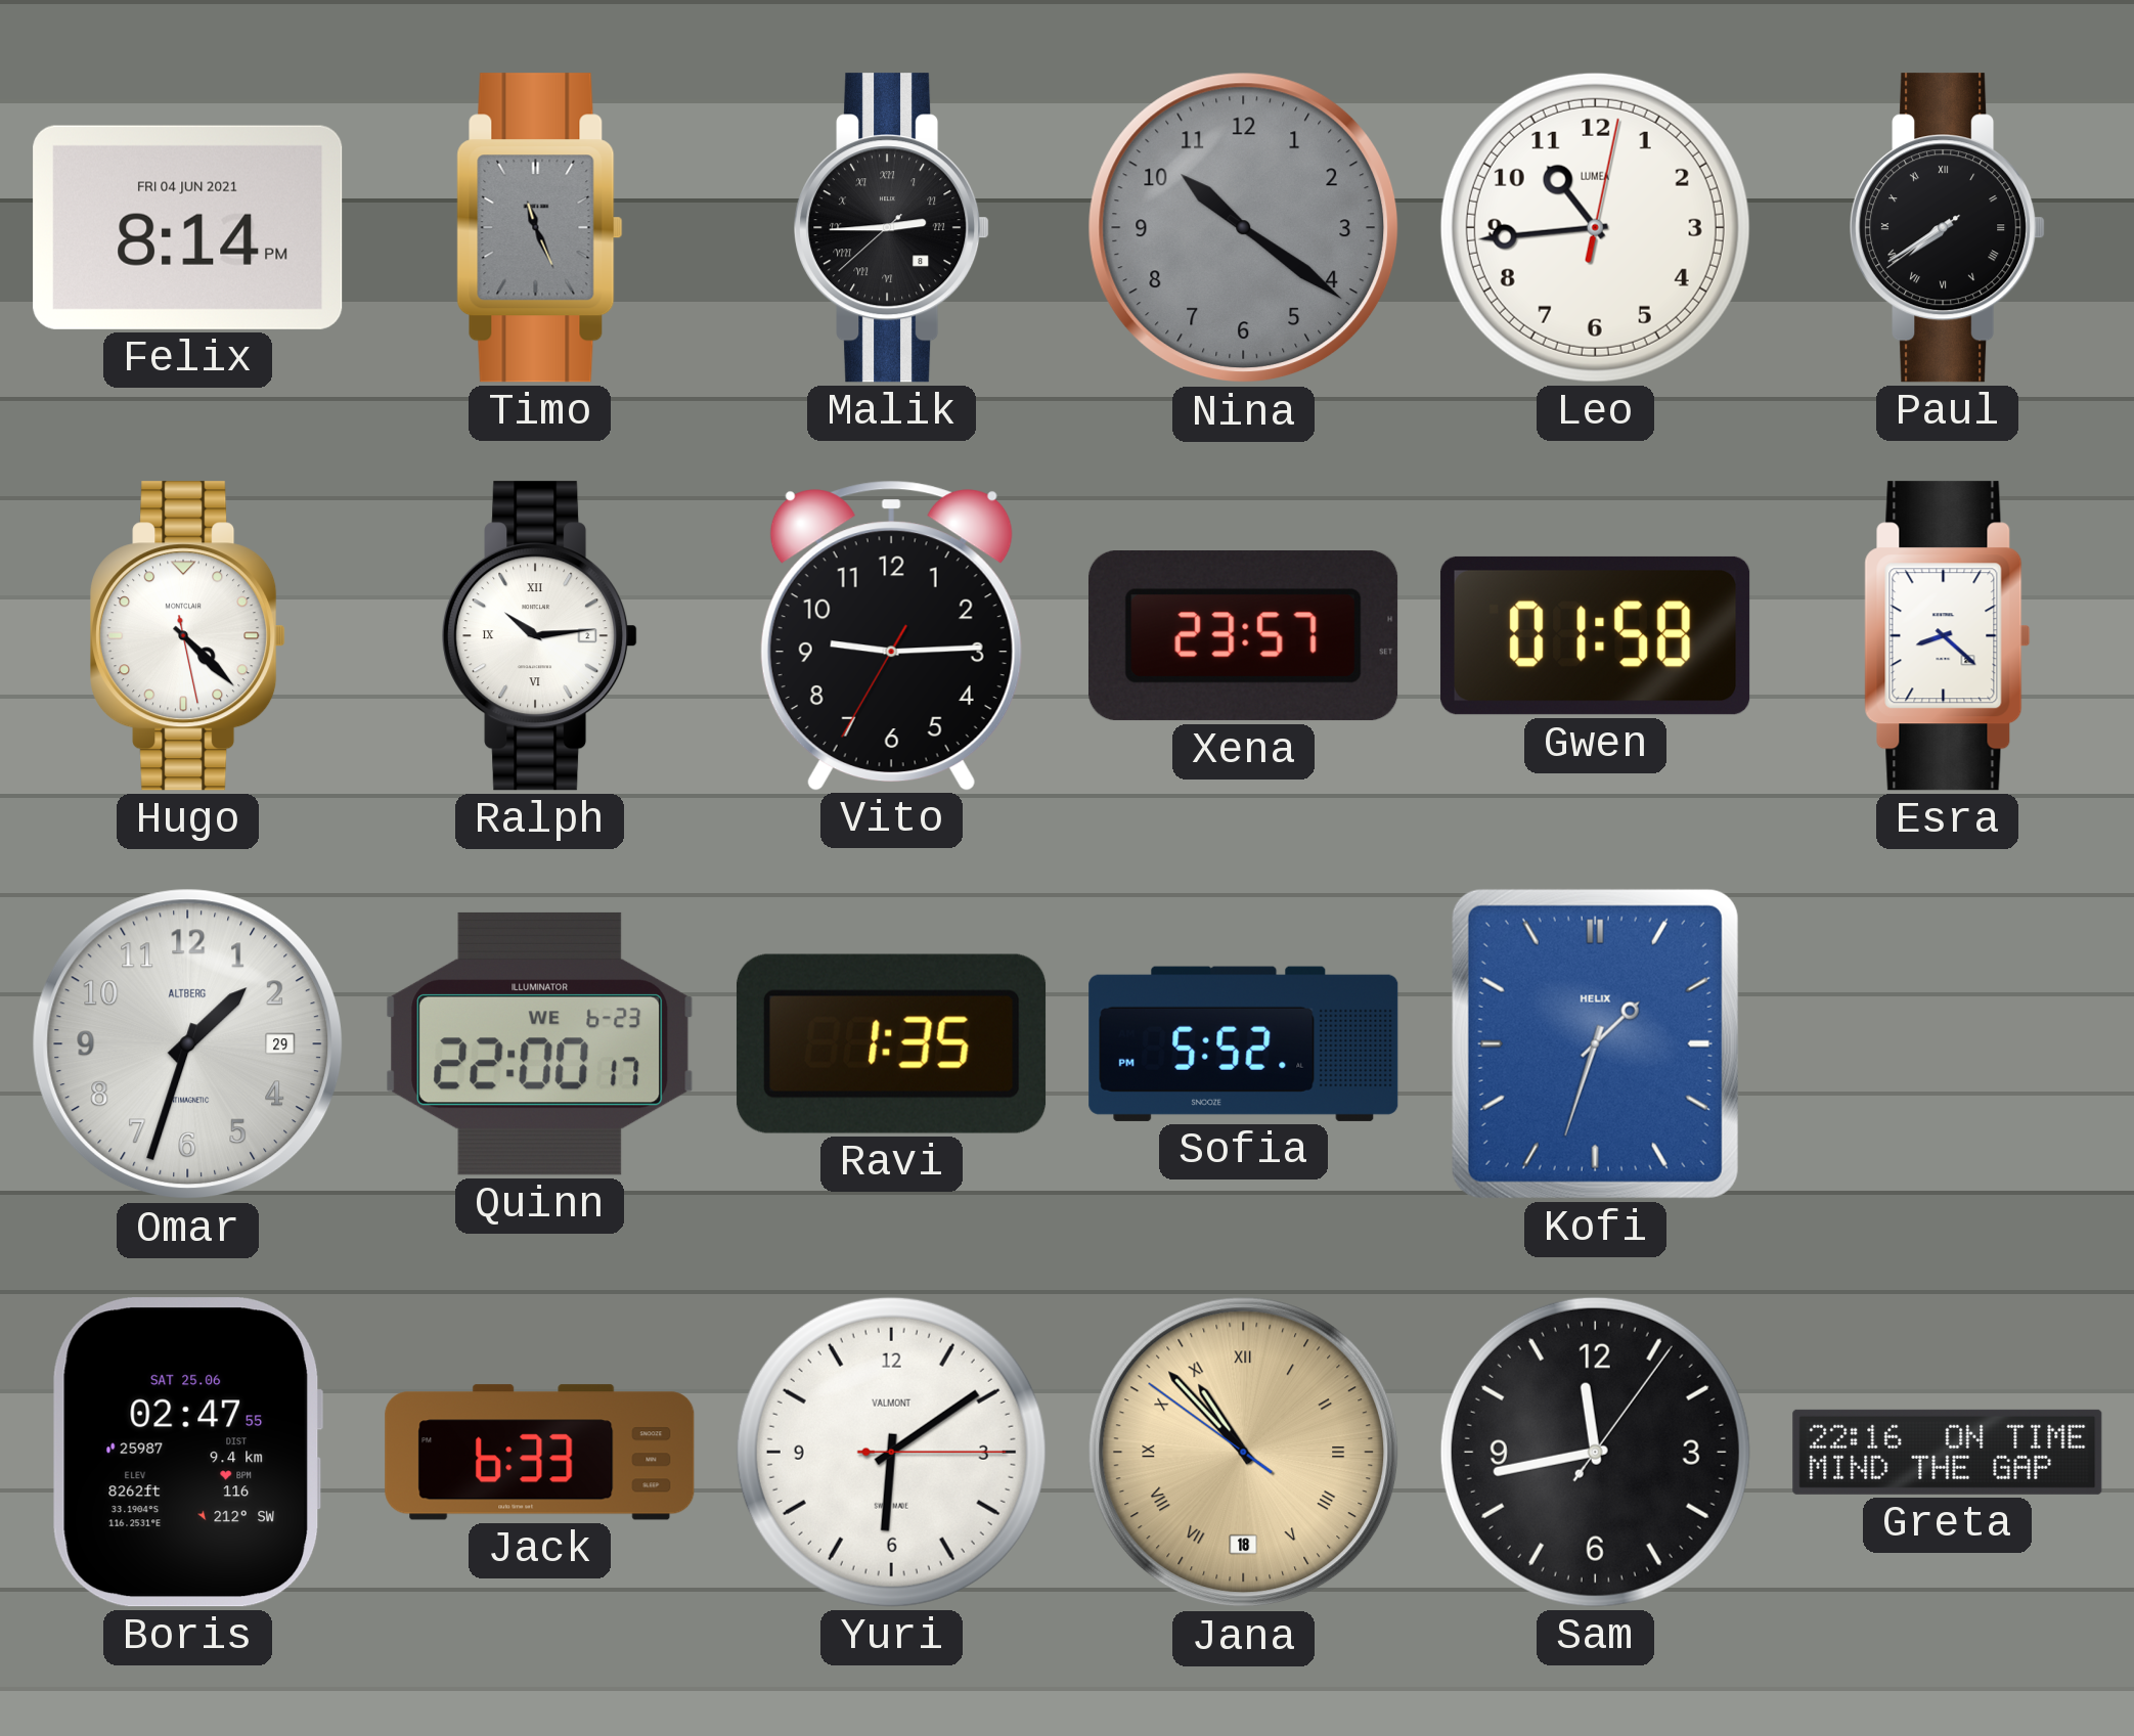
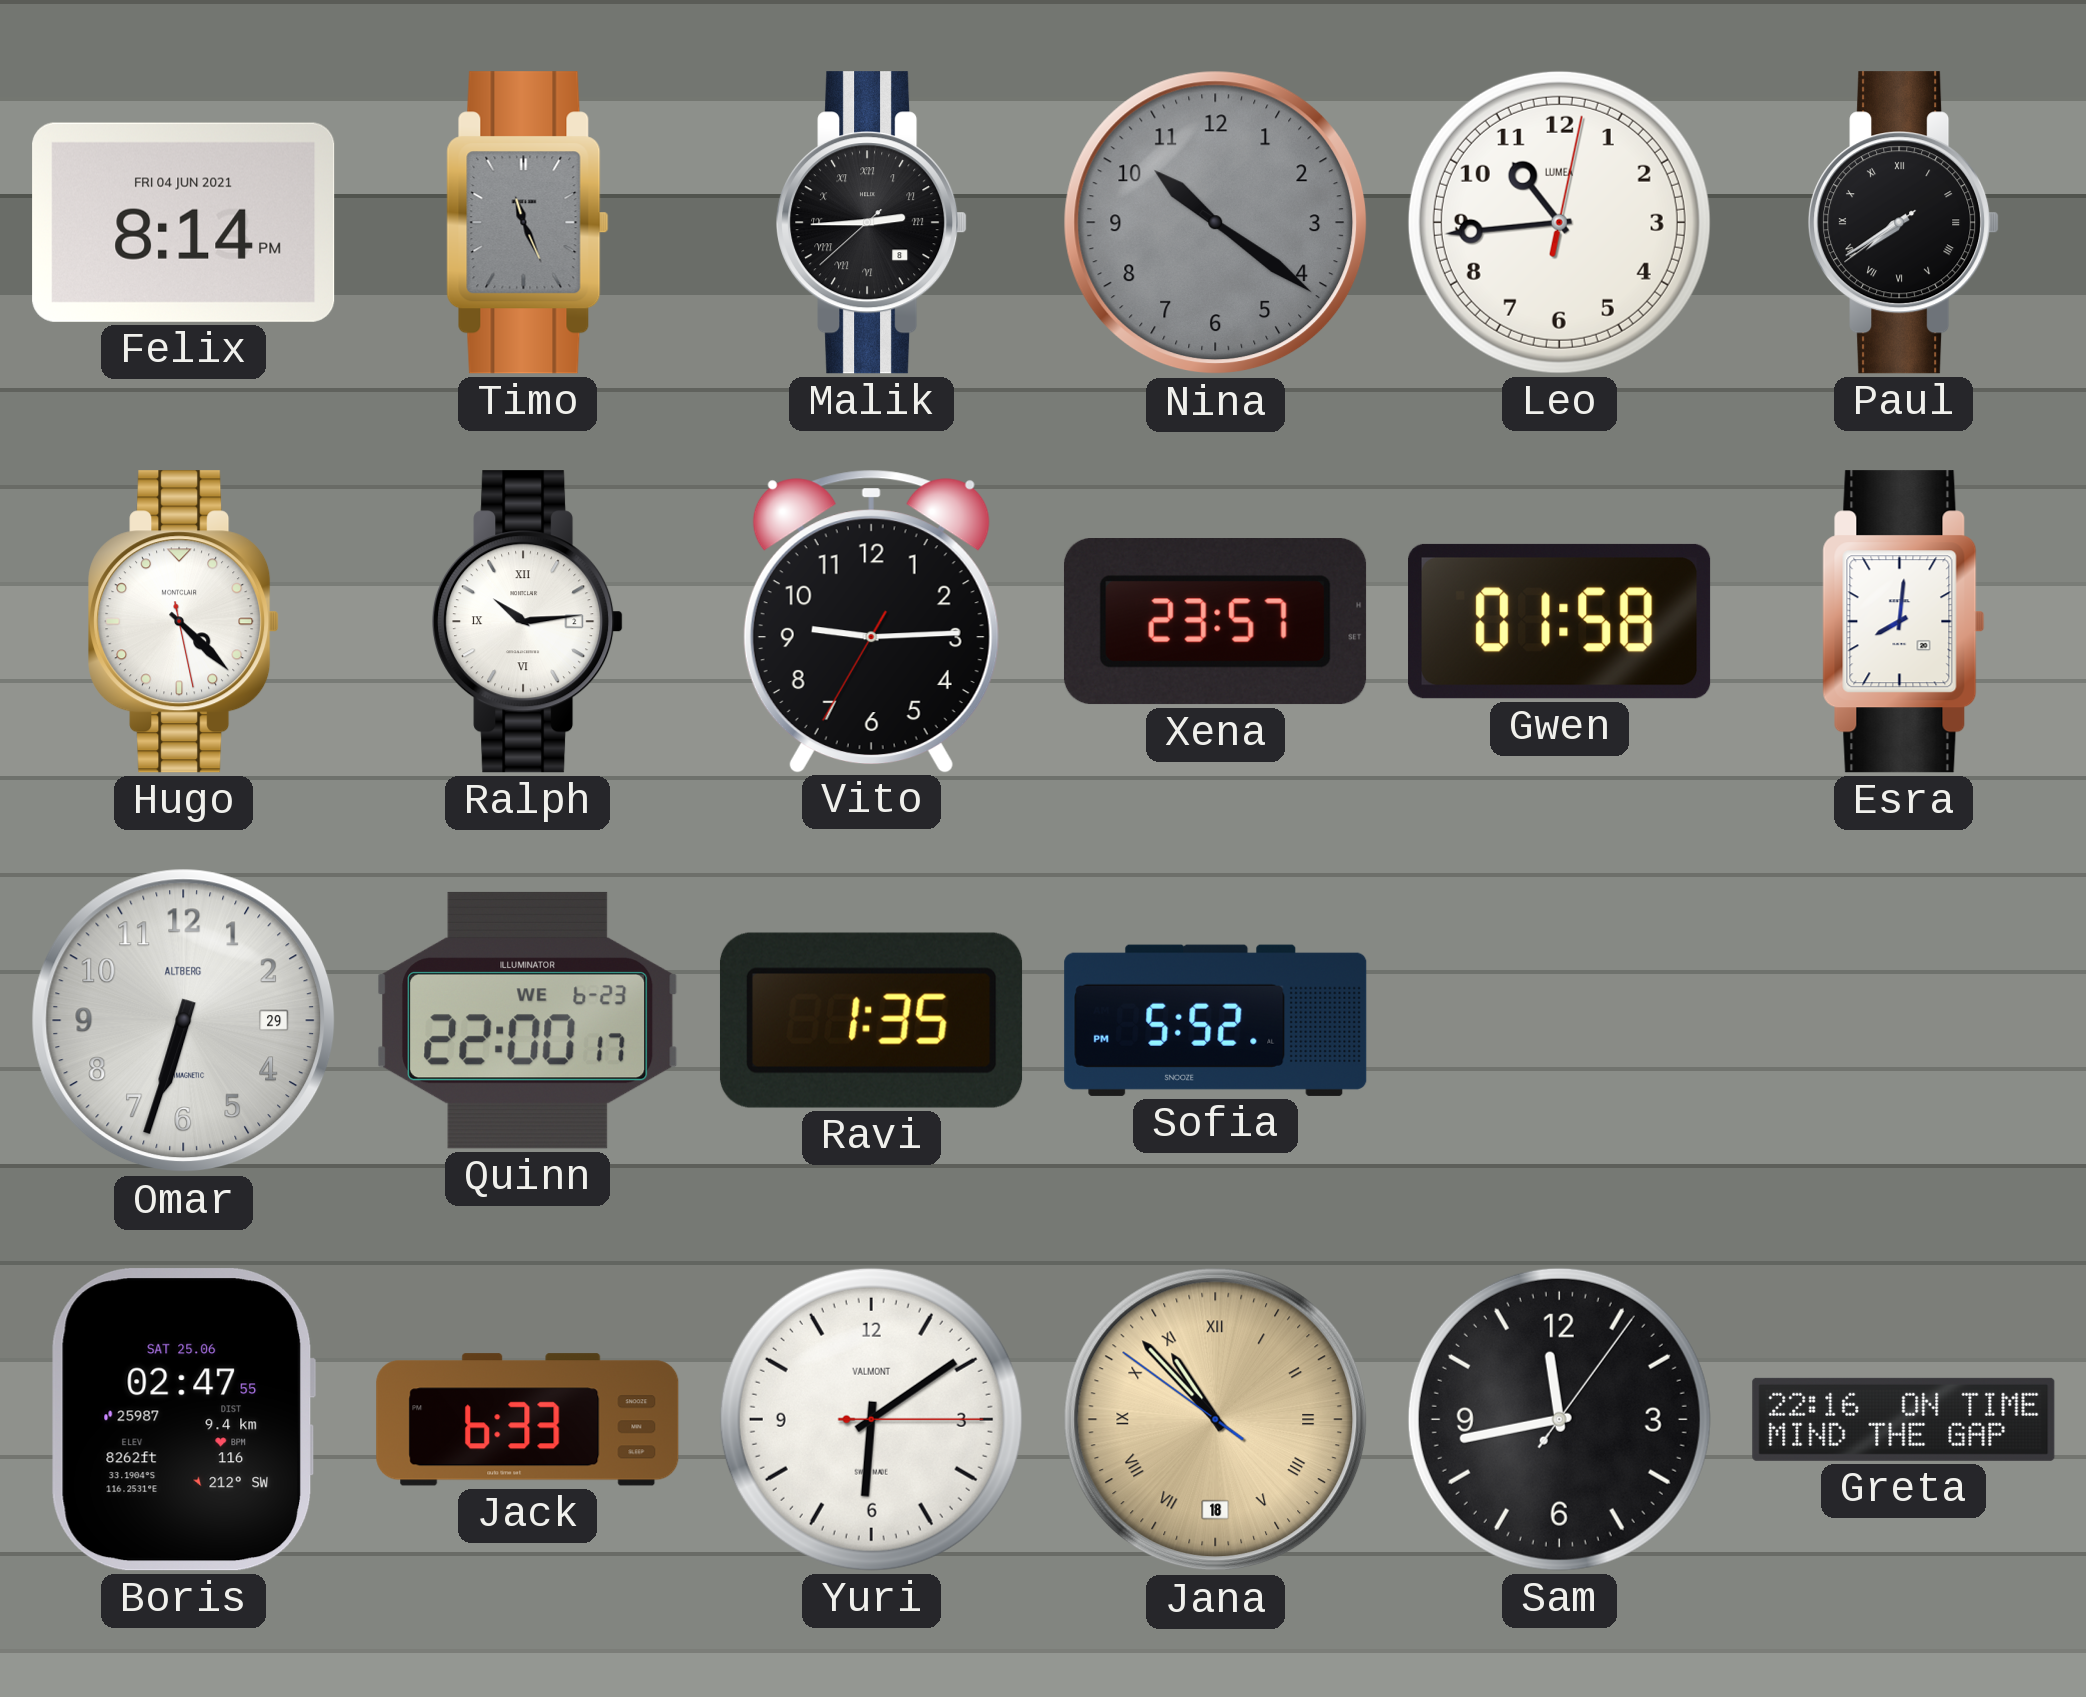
Esra: 8:22 -> 8:01 (1904, 622)
Omar: 1:33 -> 6:33 (184, 1021)
Kofi: 1:33 -> none (1595, 1043)
